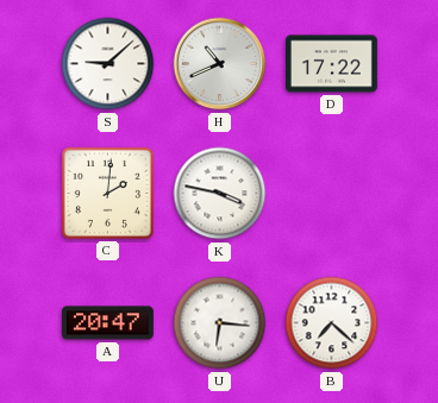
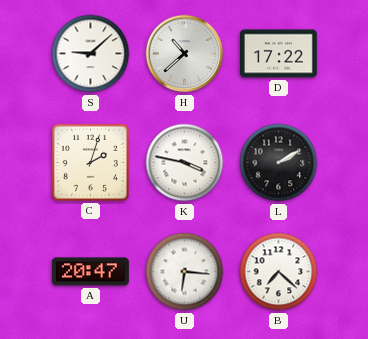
H: 10:41 -> 10:38 (185, 54)
C: 2:01 -> 2:03 (90, 162)
L: none -> 2:10 (279, 163)
